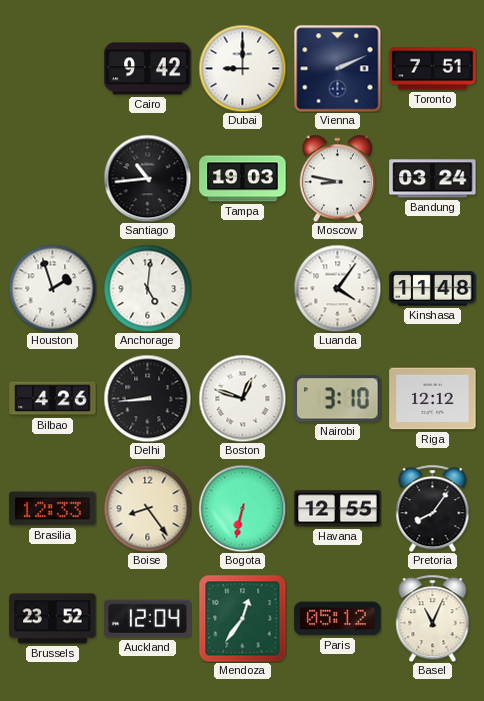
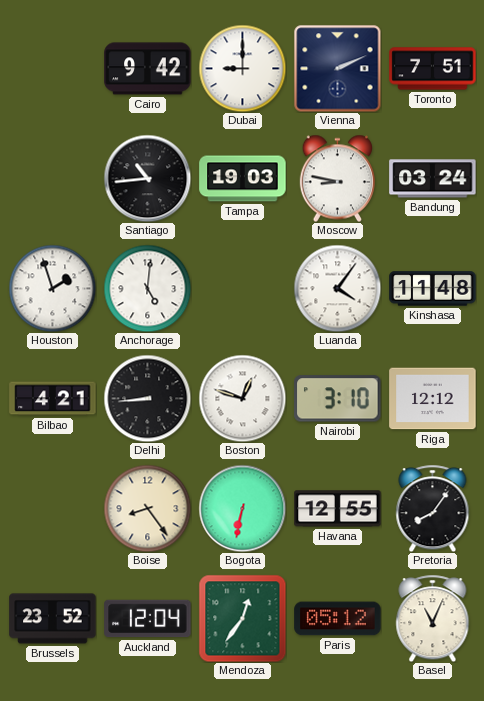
Bilbao: 4:26 -> 4:21 (53, 399)
Brasilia: 12:33 -> none (53, 509)
